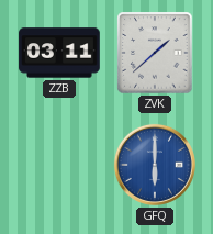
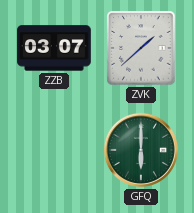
ZZB: 03:11 -> 03:07 (54, 48)
GFQ dial: blue -> green (141, 150)
